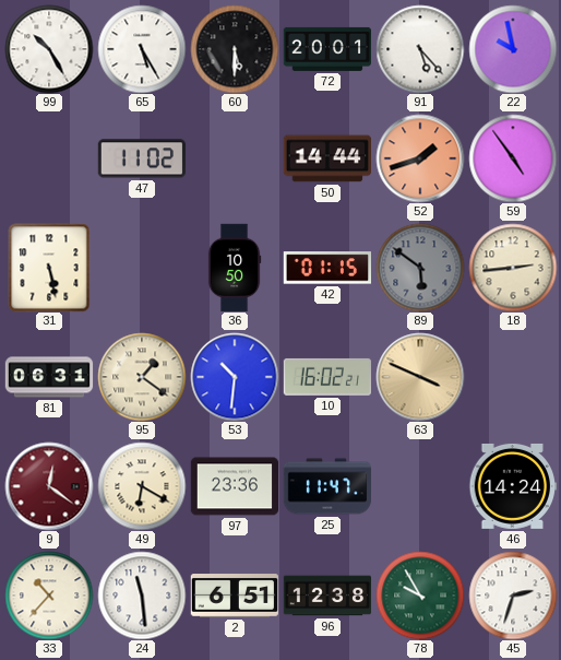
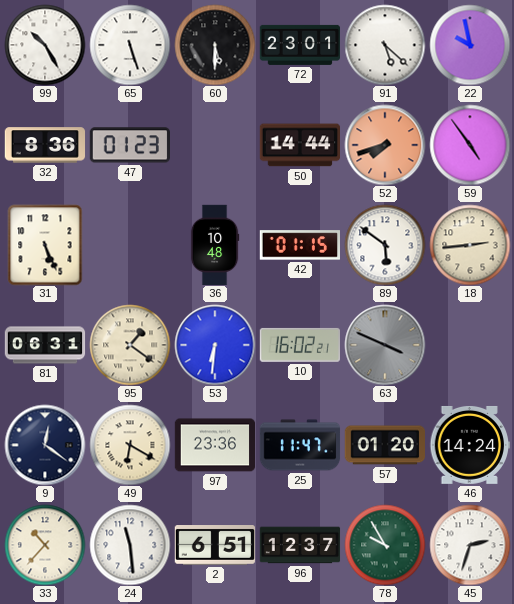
65: 5:25 -> 5:27 (130, 45)
72: 20:01 -> 23:01 (299, 45)
91: 5:23 -> 5:22 (385, 45)
32: none -> 8:36 (45, 145)
47: 11:02 -> 01:23 (129, 145)
52: 1:42 -> 7:42 (385, 145)
31: 5:28 -> 5:26 (45, 245)
36: 10:50 -> 10:48 (215, 245)
89 dial: grey -> white (385, 245)
53: 10:31 -> 6:31 (215, 345)
63 dial: champagne -> grey (385, 345)
9 dial: burgundy -> navy (45, 445)
57: none -> 01:20 (384, 445)
96: 12:38 -> 12:37 (300, 545)
